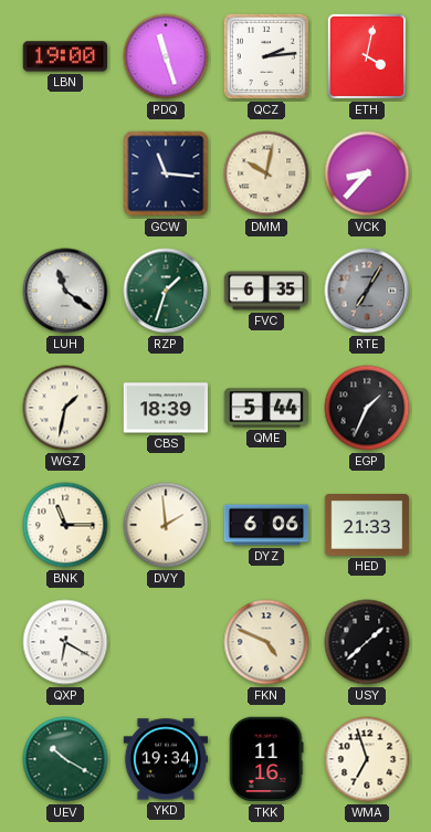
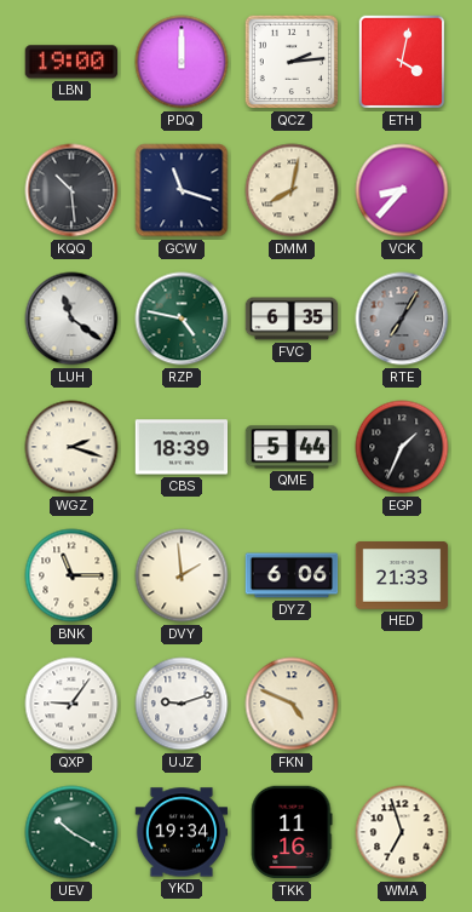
PDQ: 11:27 -> 12:00 (182, 62)
KQQ: none -> 10:29 (71, 190)
GCW: 11:16 -> 11:18 (182, 190)
DMM: 10:02 -> 8:02 (292, 190)
RZP: 1:33 -> 4:47 (182, 319)
WGZ: 1:32 -> 2:18 (71, 447)
QXP: 6:20 -> 9:06 (71, 704)
UJZ: none -> 9:12 (182, 704)
USY: 1:38 -> none (367, 642)
